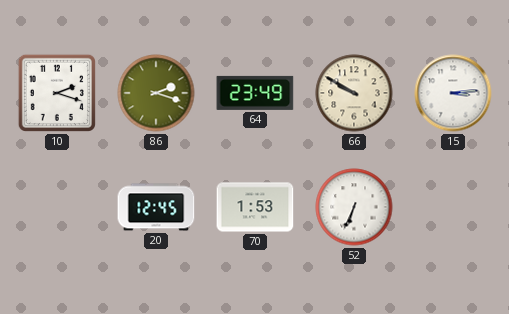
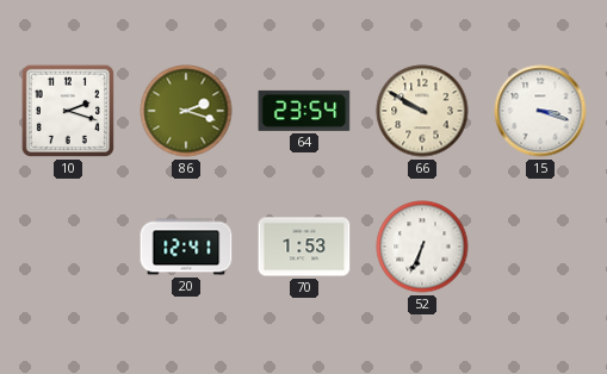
64: 23:49 -> 23:54 (304, 111)
15: 3:14 -> 3:18 (540, 111)
20: 12:45 -> 12:41 (186, 247)
